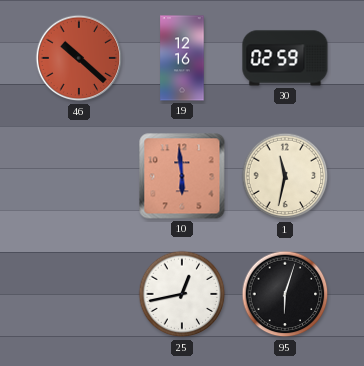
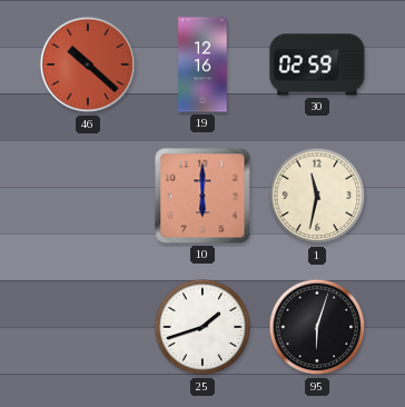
10: 5:59 -> 6:00 (202, 196)
25: 12:43 -> 1:42 (202, 327)
